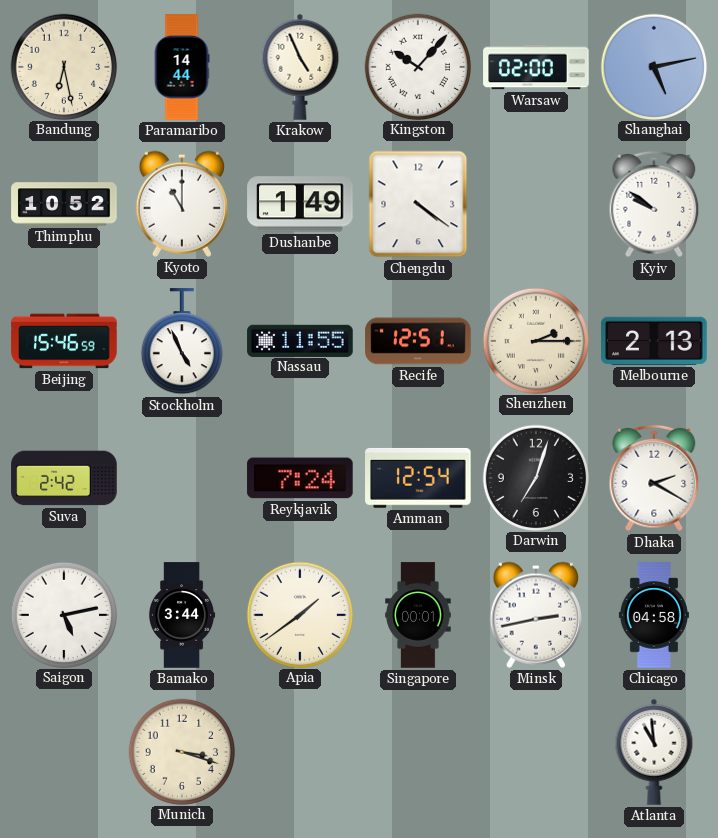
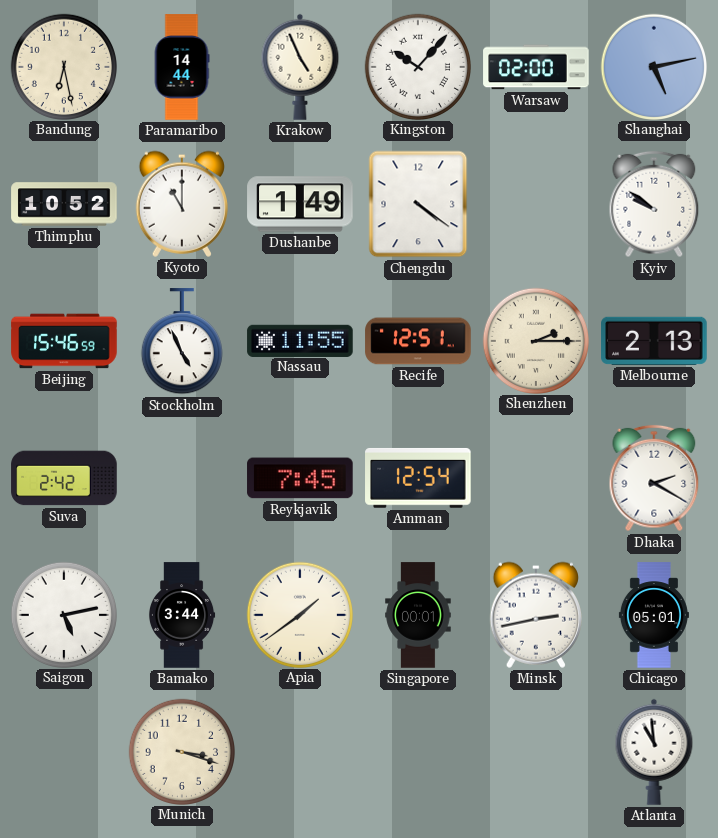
Reykjavik: 7:24 -> 7:45 (300, 478)
Darwin: 7:03 -> none (535, 477)
Chicago: 04:58 -> 05:01 (654, 615)
